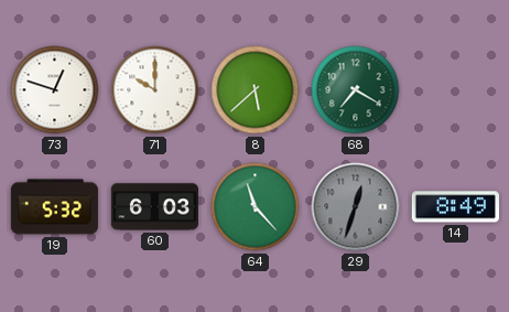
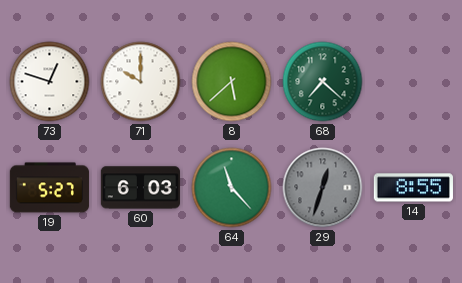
68: 7:20 -> 7:22 (323, 82)
19: 5:32 -> 5:27 (49, 188)
14: 8:49 -> 8:55 (413, 188)
